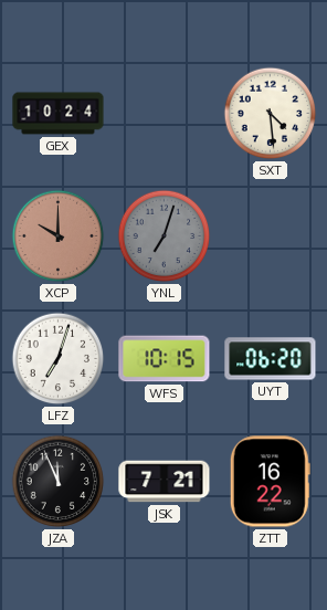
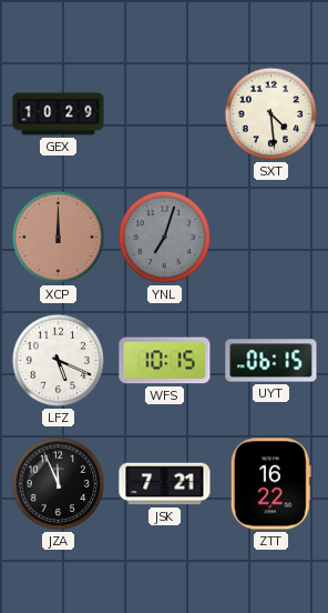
GEX: 10:24 -> 10:29 (59, 114)
XCP: 10:00 -> 12:00 (59, 238)
LFZ: 7:03 -> 5:19 (59, 361)
UYT: 06:20 -> 06:15 (271, 361)
